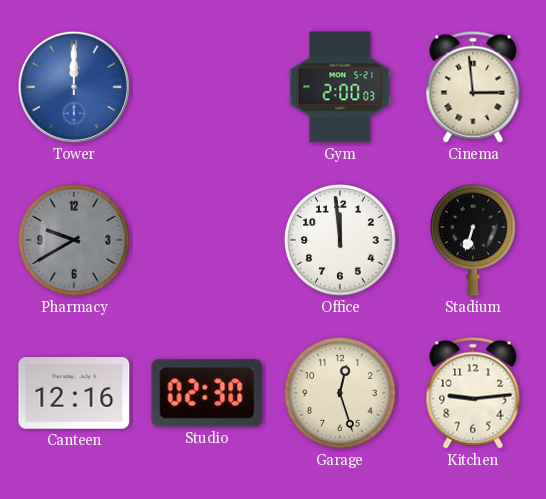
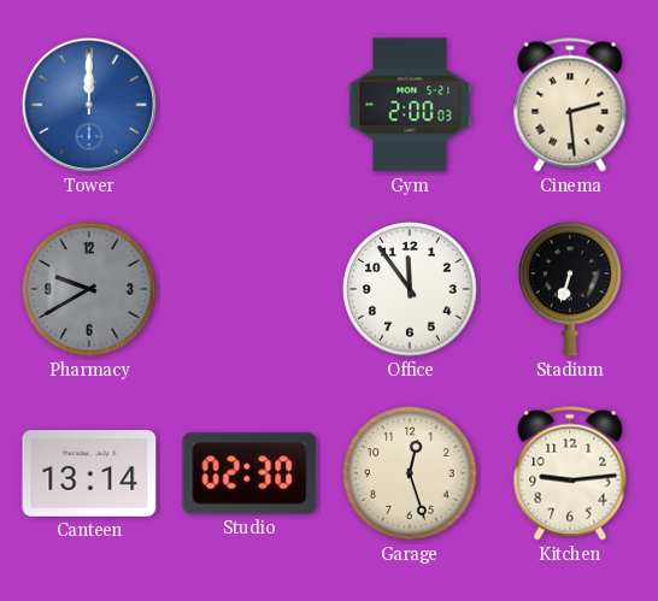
Cinema: 2:59 -> 2:29 (570, 105)
Office: 11:59 -> 11:54 (410, 289)
Canteen: 12:16 -> 13:14 (89, 475)
